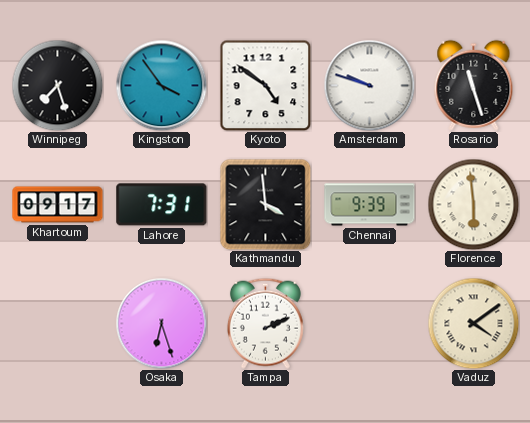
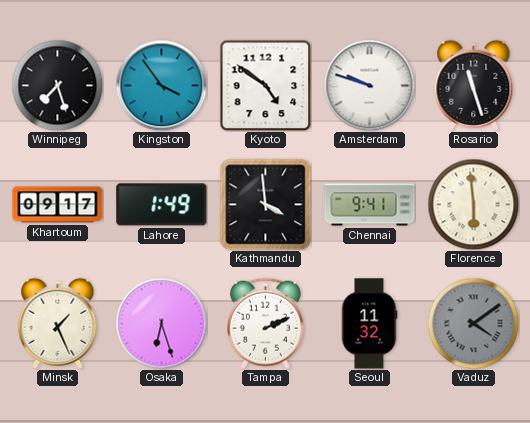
Lahore: 7:31 -> 1:49 (162, 205)
Chennai: 9:39 -> 9:41 (370, 205)
Minsk: none -> 1:26 (58, 323)
Seoul: none -> 11:32 (369, 324)
Vaduz dial: cream -> grey (473, 323)
